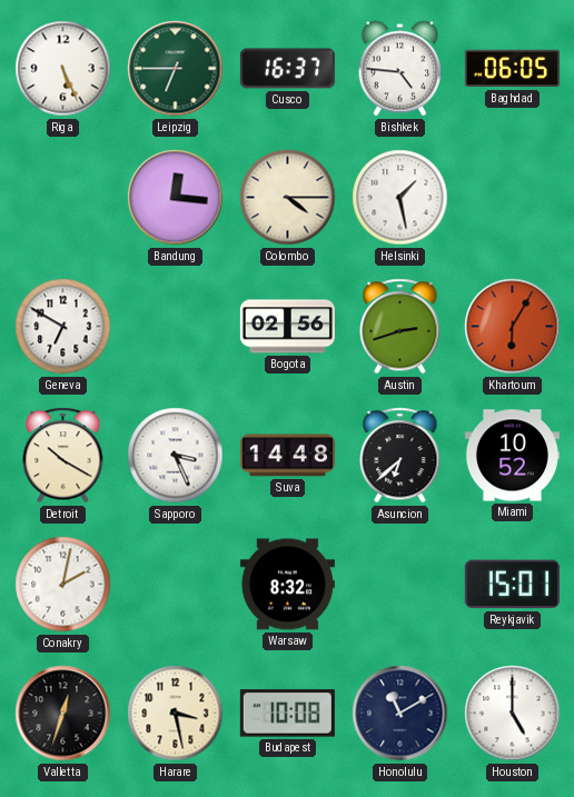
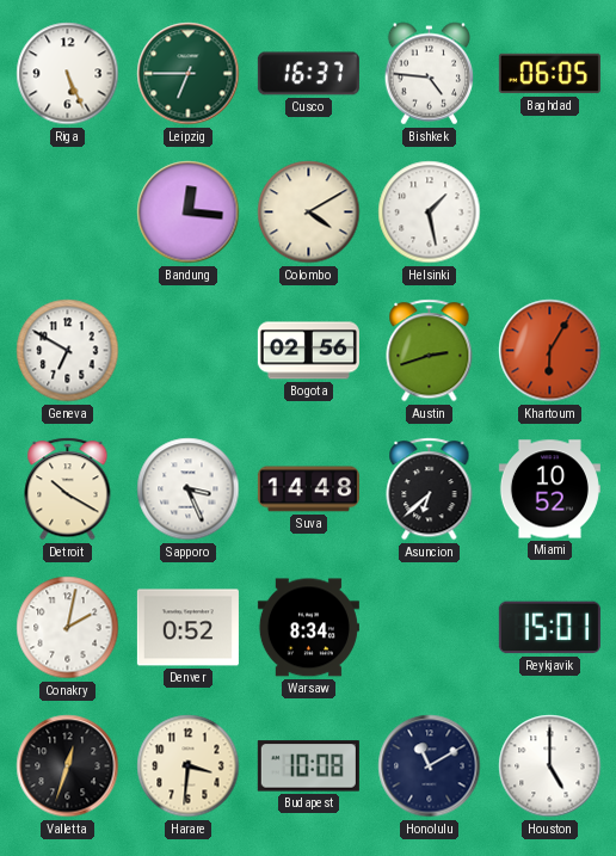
Colombo: 4:15 -> 4:10 (309, 213)
Denver: none -> 0:52 (187, 628)
Warsaw: 8:32 -> 8:34 (308, 628)
Harare: 3:28 -> 3:31 (189, 766)
